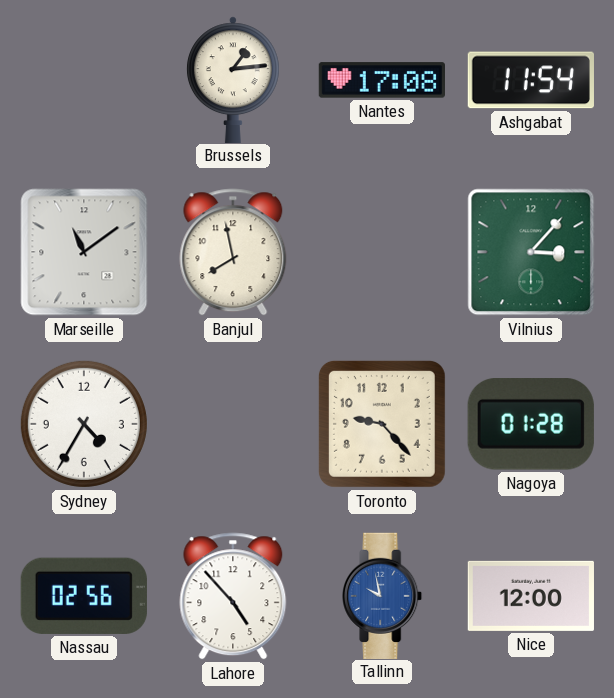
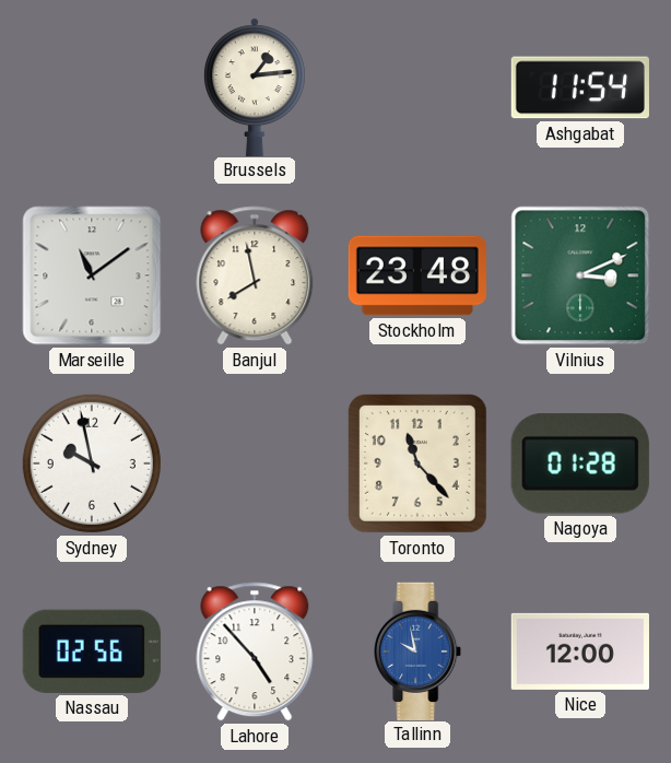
Nantes: 17:08 -> none (381, 80)
Stockholm: none -> 23:48 (416, 275)
Vilnius: 3:07 -> 3:11 (580, 275)
Sydney: 4:35 -> 9:58 (92, 463)
Toronto: 9:23 -> 11:23 (417, 463)
